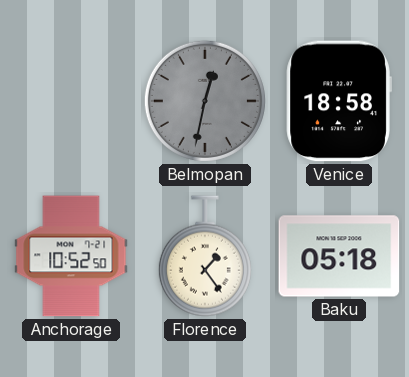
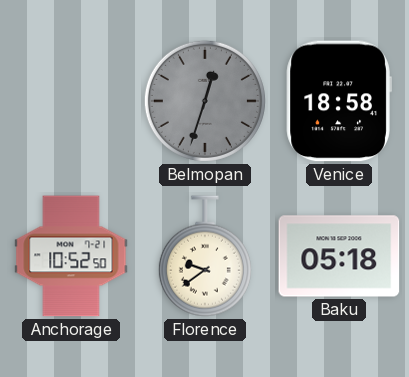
Belmopan: 12:32 -> 12:33 (205, 101)
Florence: 1:24 -> 9:39 (205, 256)
